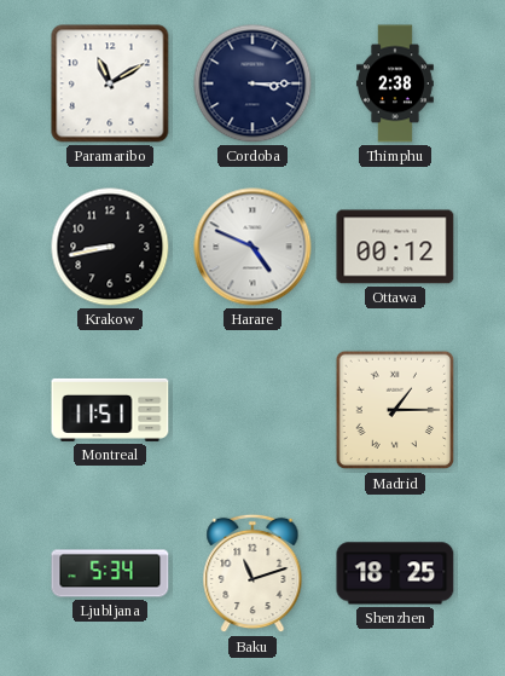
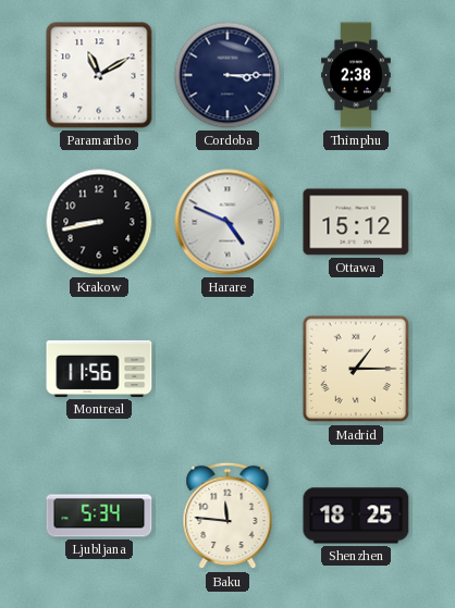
Ottawa: 00:12 -> 15:12 (356, 222)
Montreal: 11:51 -> 11:56 (99, 369)
Baku: 11:12 -> 11:46 (228, 516)
